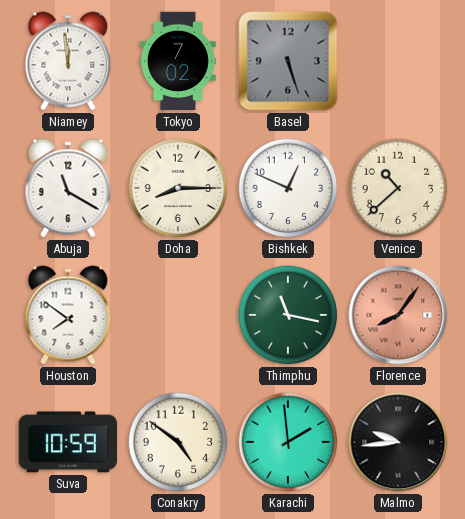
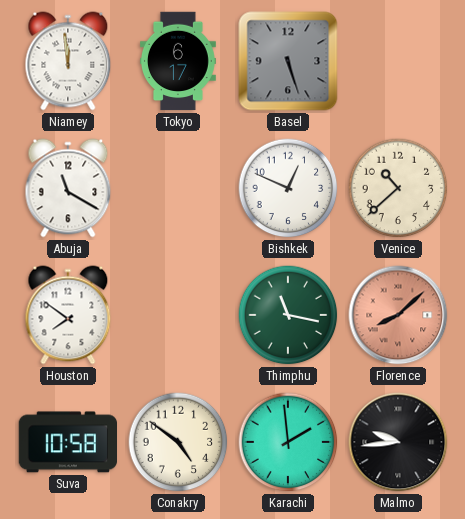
Tokyo: 7:02 -> 6:17 (178, 61)
Doha: 8:15 -> none (178, 188)
Florence: 8:06 -> 8:08 (398, 315)
Suva: 10:59 -> 10:58 (67, 442)
